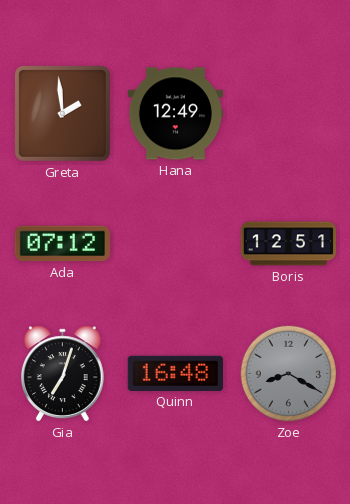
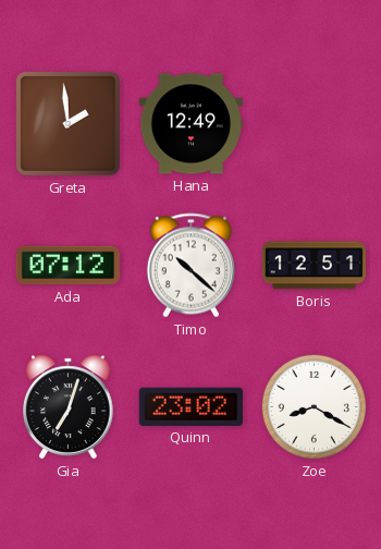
Timo: none -> 10:22 (190, 266)
Quinn: 16:48 -> 23:02 (190, 406)
Zoe dial: grey -> white (314, 406)
